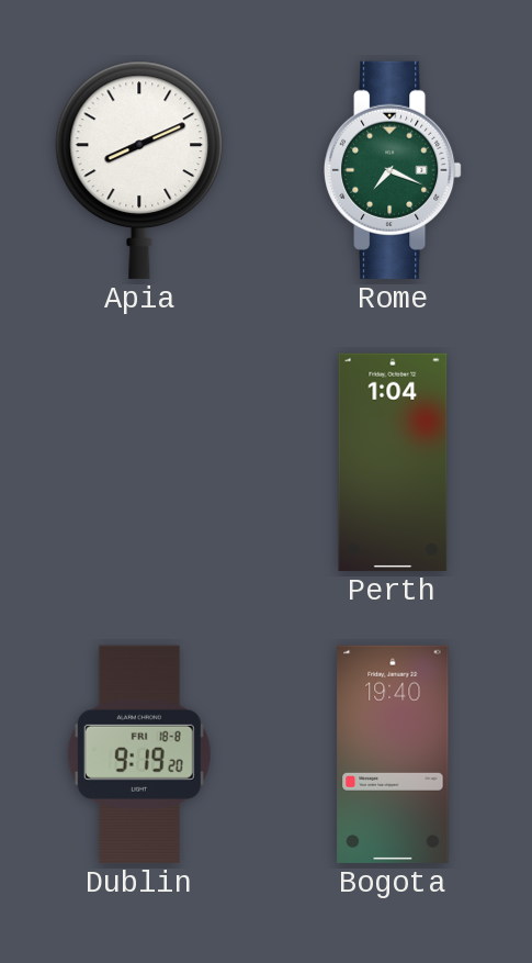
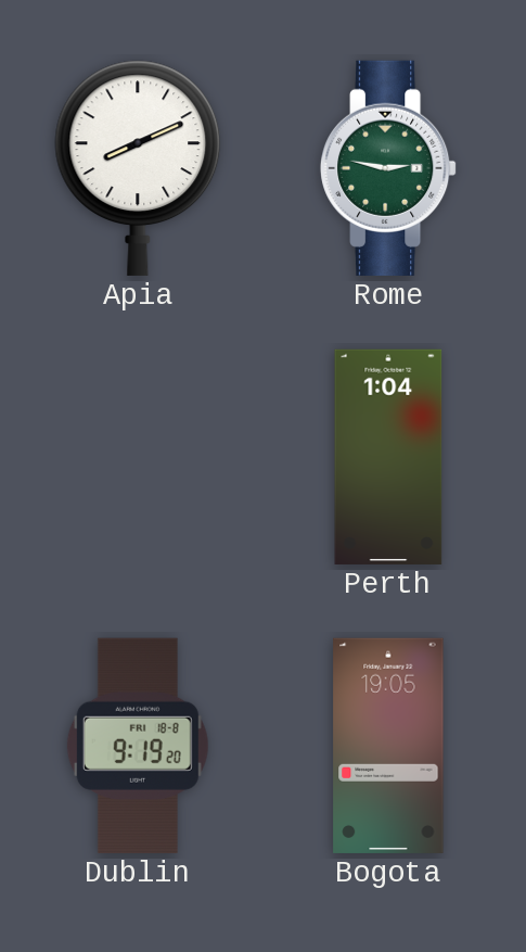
Rome: 7:19 -> 2:47 (388, 168)
Bogota: 19:40 -> 19:05 (388, 746)
